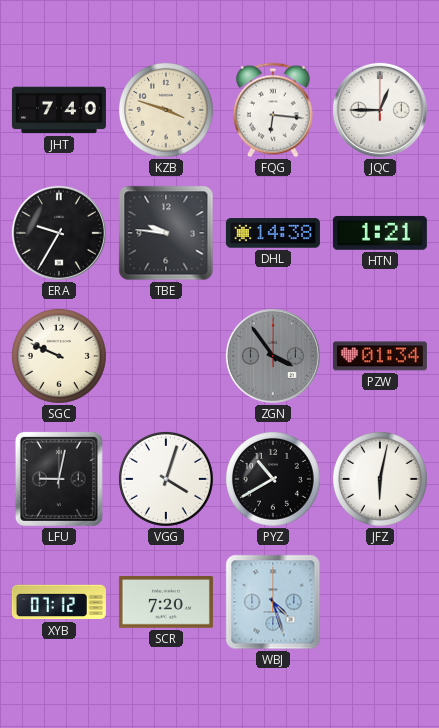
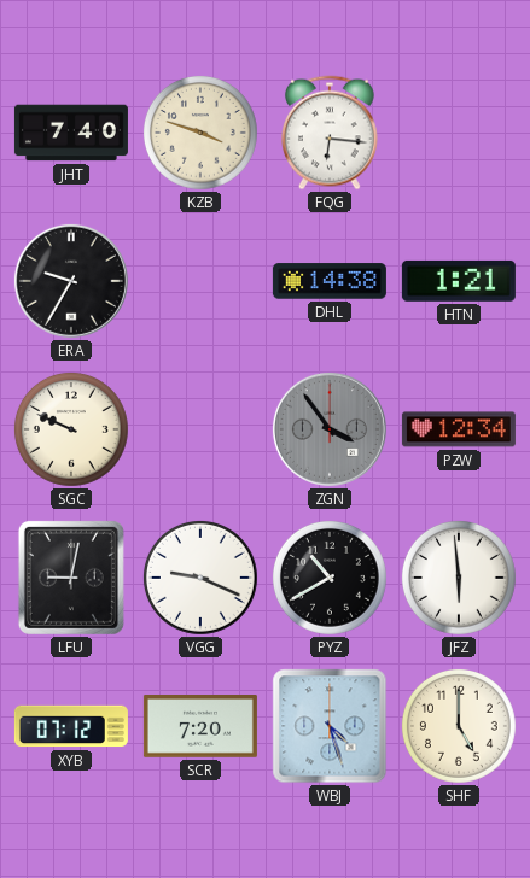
JQC: 12:45 -> none (380, 110)
TBE: 9:46 -> none (166, 233)
PZW: 01:34 -> 12:34 (459, 429)
VGG: 4:03 -> 9:19 (200, 578)
JFZ: 6:02 -> 5:59 (459, 578)
SHF: none -> 5:00 (459, 726)
